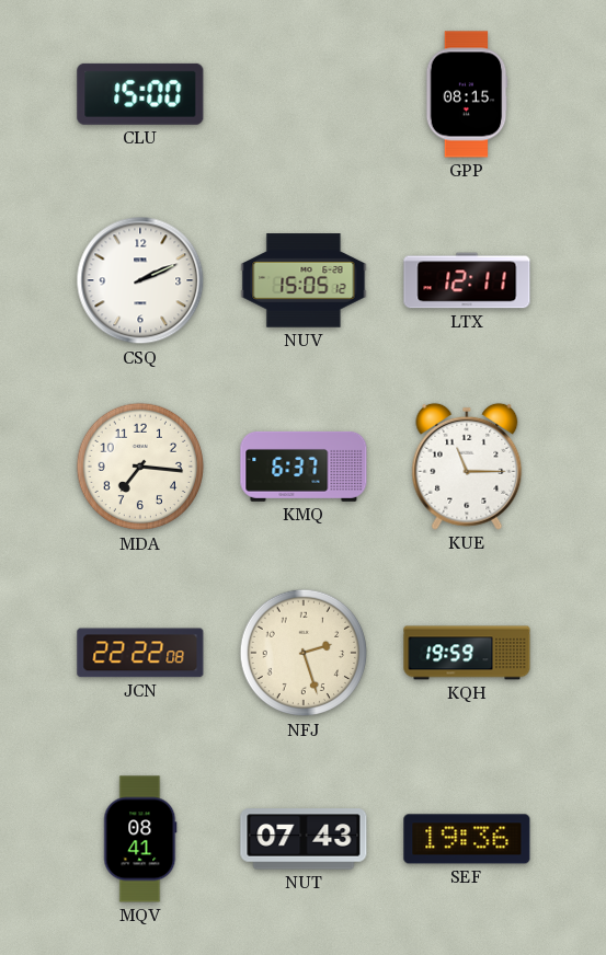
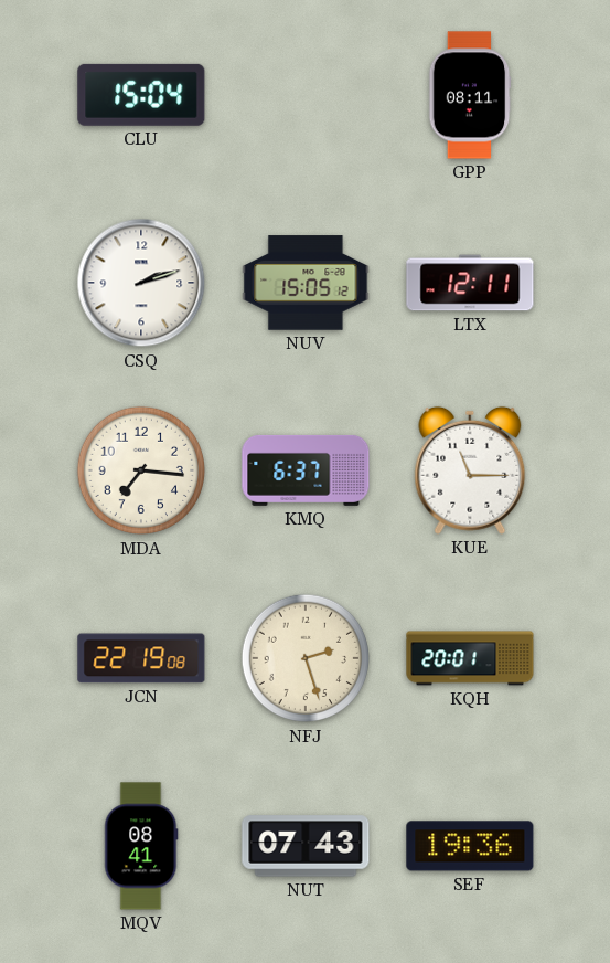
CLU: 15:00 -> 15:04 (141, 95)
GPP: 08:15 -> 08:11 (470, 95)
CSQ: 2:11 -> 2:12 (141, 283)
JCN: 22:22 -> 22:19 (141, 658)
KQH: 19:59 -> 20:01 (470, 658)
